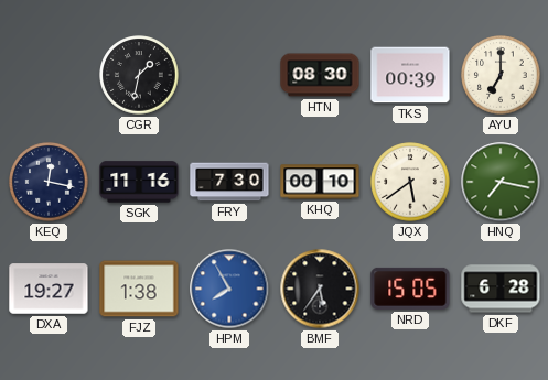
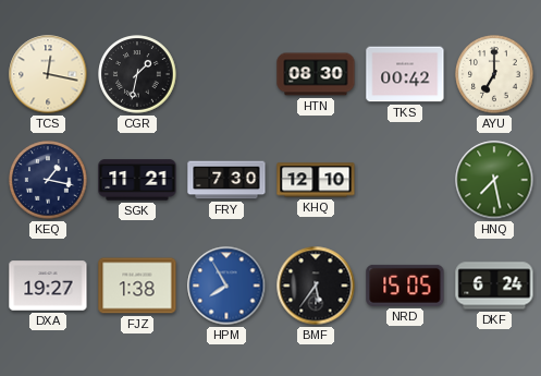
TCS: none -> 12:17 (48, 74)
TKS: 00:39 -> 00:42 (405, 74)
KEQ: 12:17 -> 1:17 (48, 180)
SGK: 11:16 -> 11:21 (137, 180)
KHQ: 00:10 -> 12:10 (316, 180)
JQX: 5:39 -> none (410, 182)
HNQ: 7:17 -> 7:28 (494, 180)
DKF: 6:28 -> 6:24 (494, 286)
